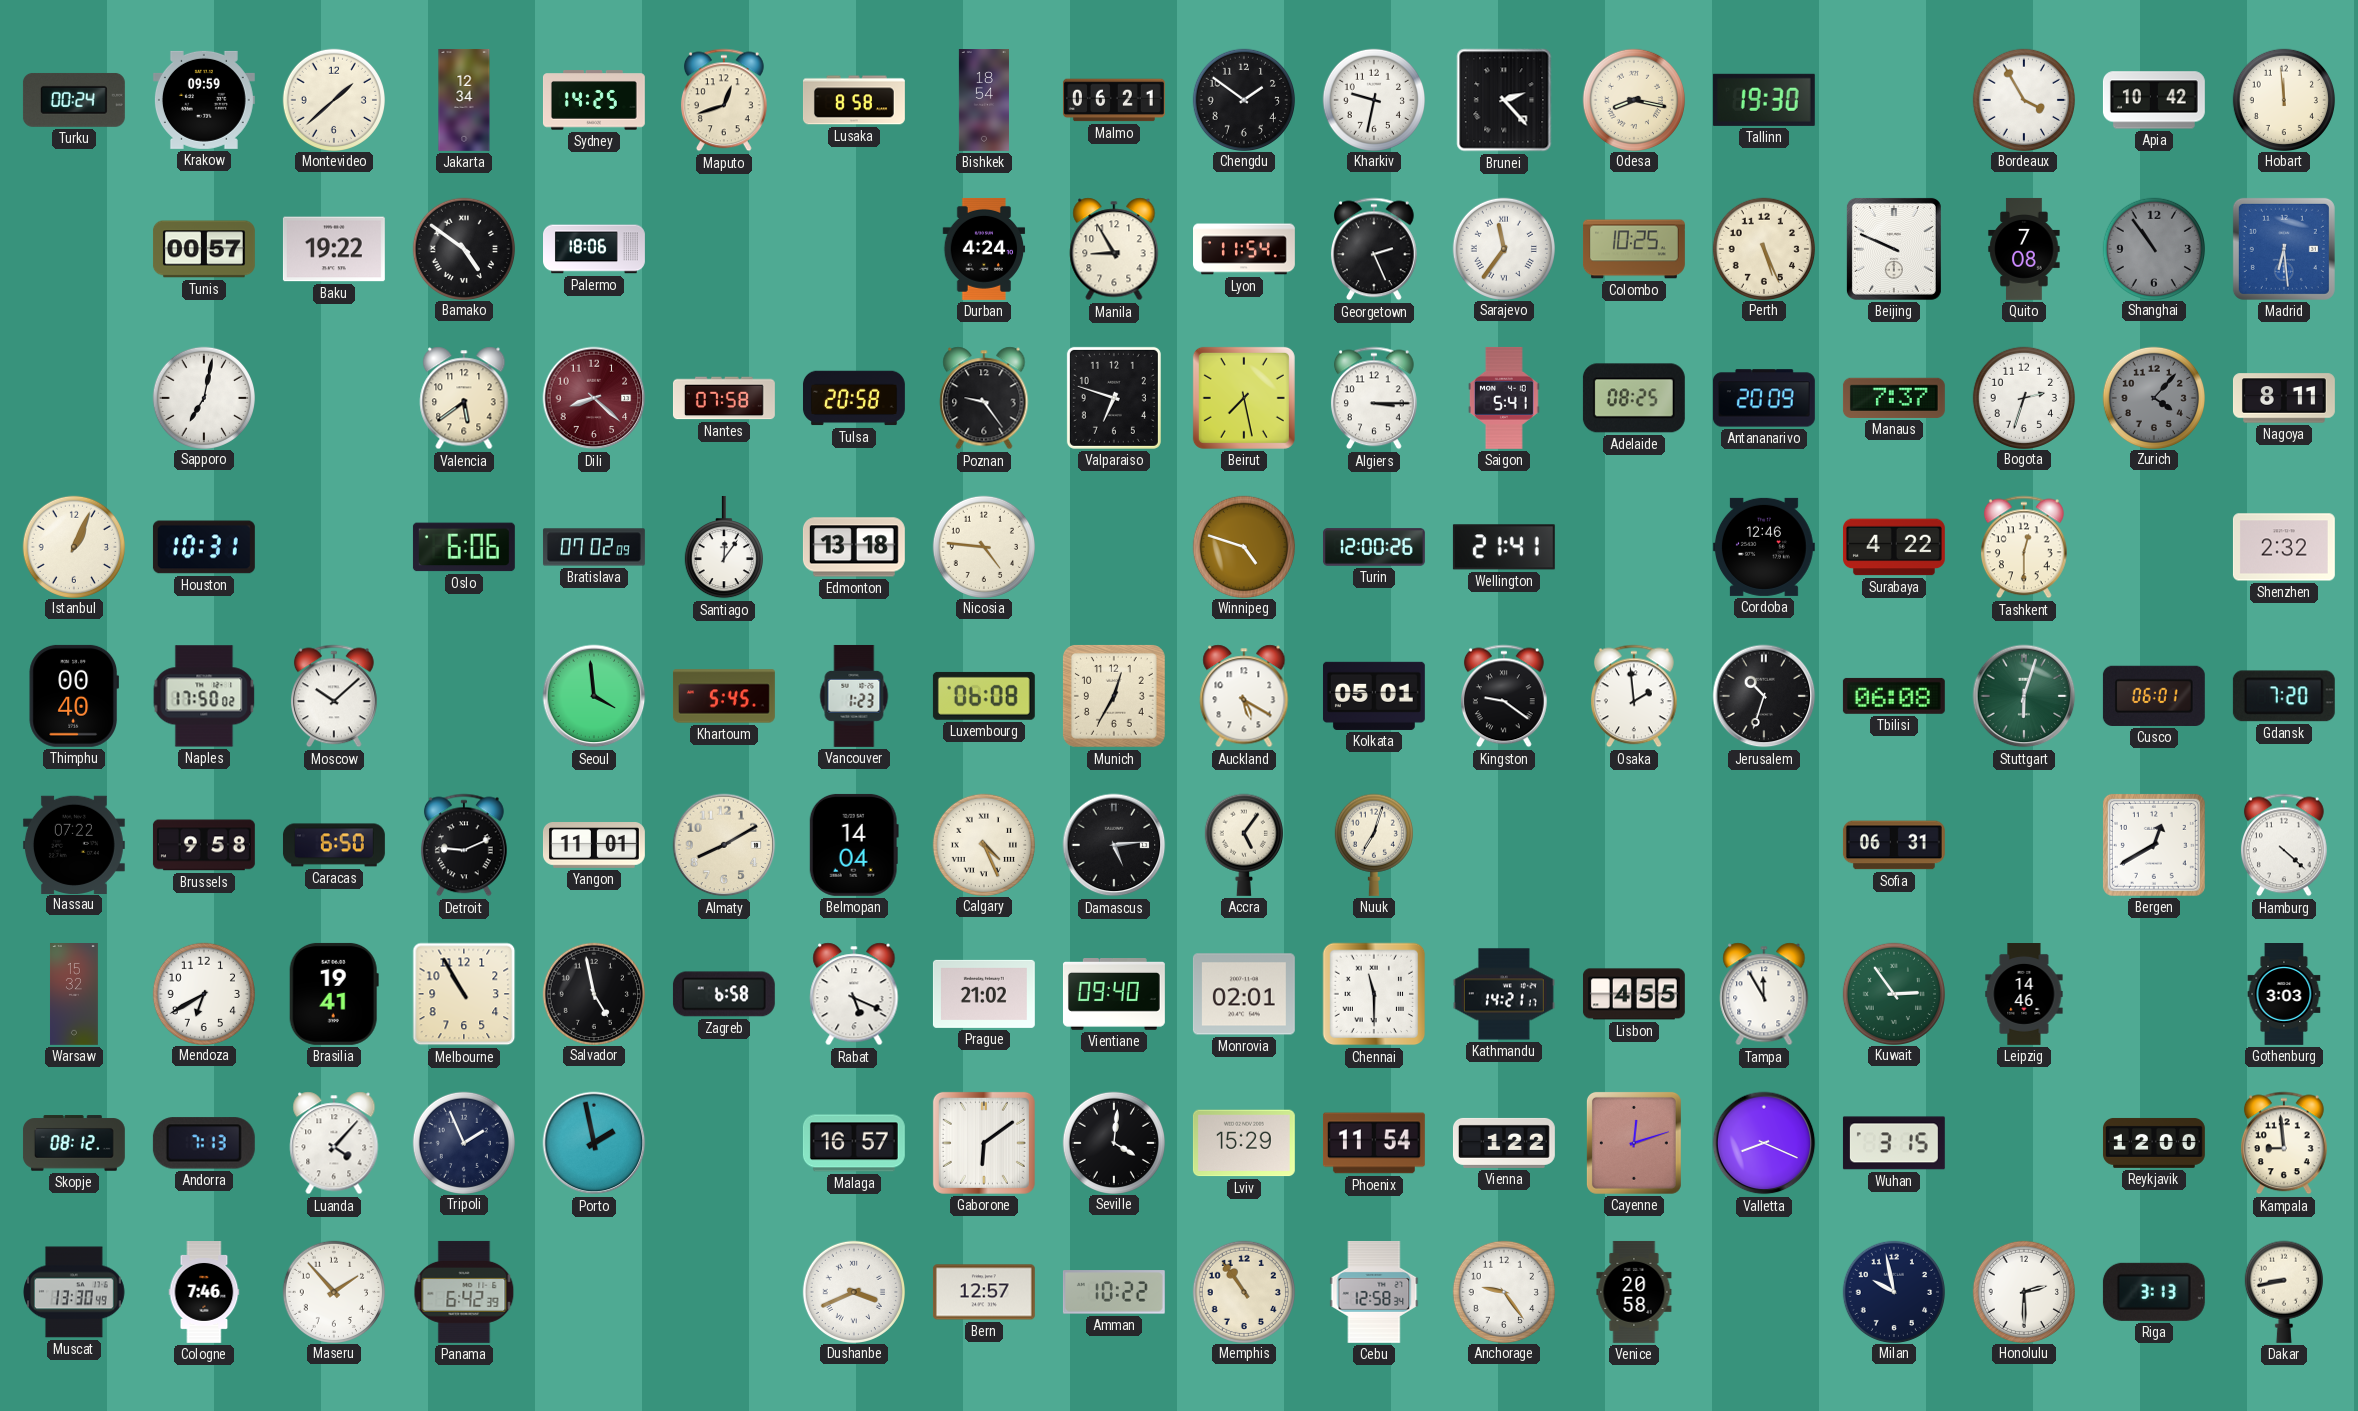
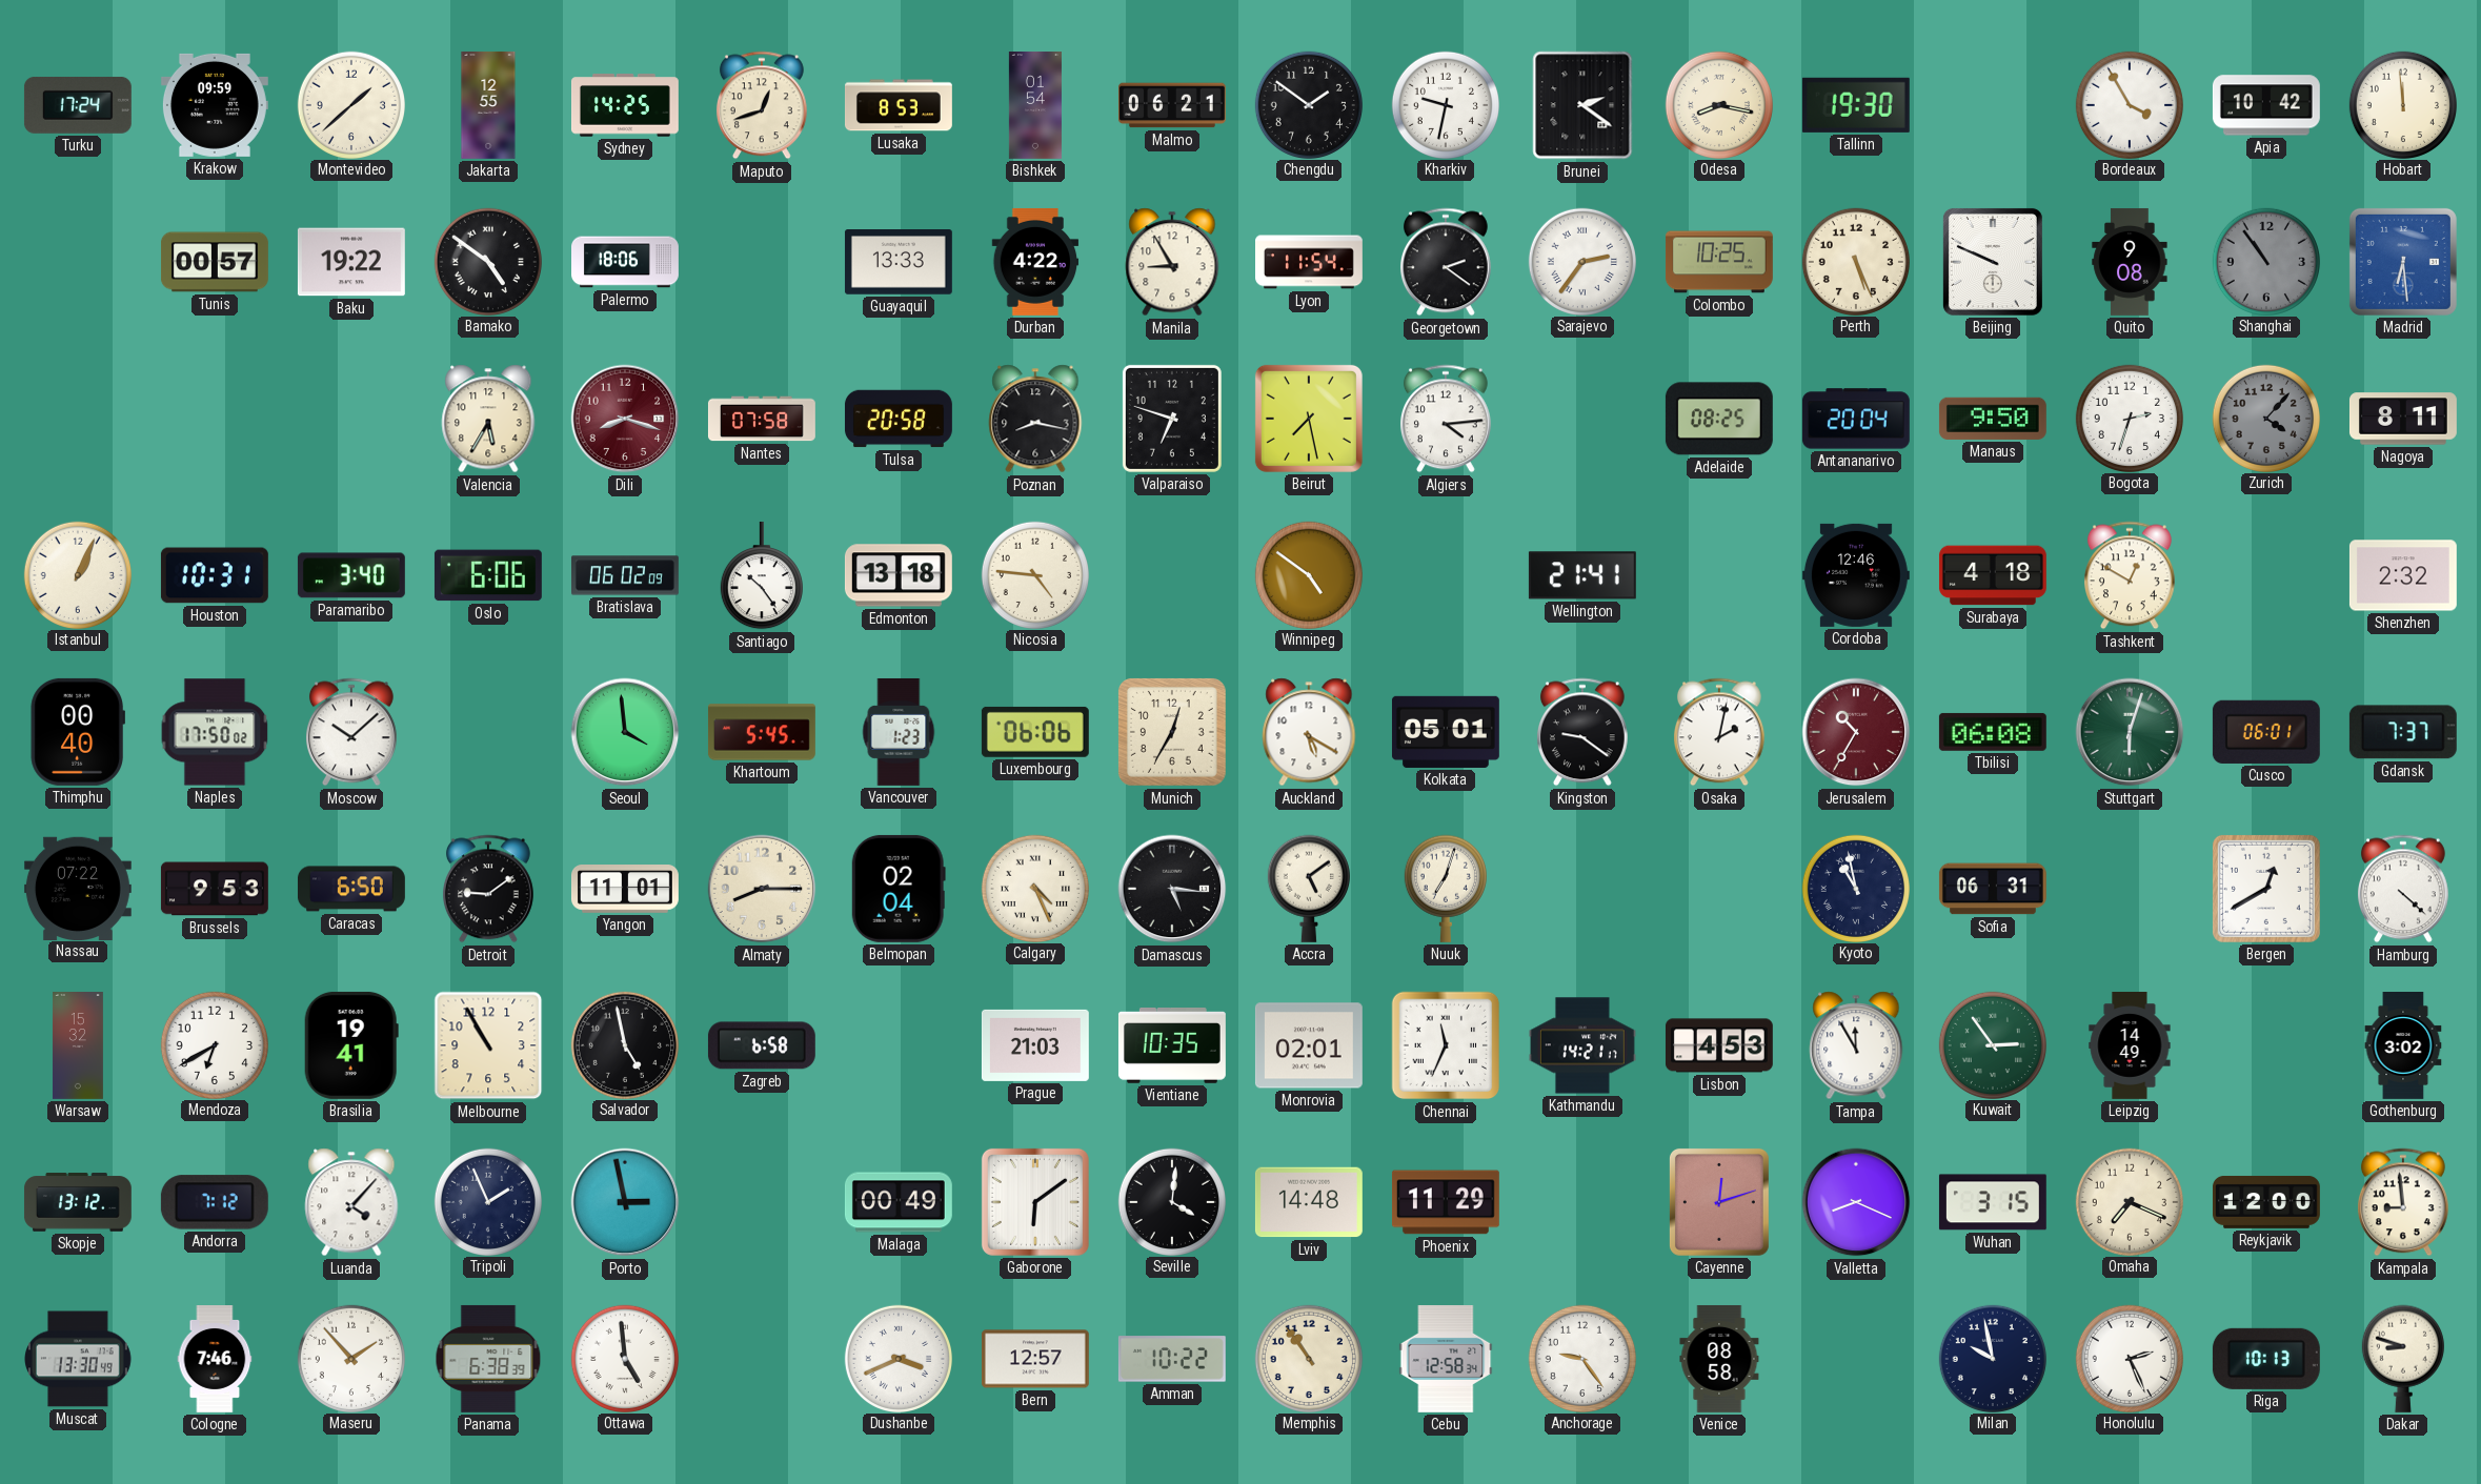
Turku: 00:24 -> 17:24 (78, 105)
Jakarta: 12:34 -> 12:55 (488, 105)
Lusaka: 8:58 -> 8:53 (899, 105)
Bishkek: 18:54 -> 01:54 (1035, 106)
Brunei: 2:23 -> 2:21 (1582, 105)
Guayaquil: none -> 13:33 (899, 263)
Durban: 4:24 -> 4:22 (1035, 262)
Georgetown: 2:26 -> 2:21 (1446, 262)
Sarajevo: 11:36 -> 2:36 (1581, 261)
Quito: 7:08 -> 9:08 (2130, 262)
Sapporo: 7:02 -> none (203, 397)
Valencia: 5:39 -> 5:35 (488, 419)
Dili: 8:22 -> 8:18 (625, 419)
Poznan: 9:24 -> 8:17 (1035, 419)
Algiers: 3:15 -> 4:14 (1446, 419)
Saigon: 5:41 -> none (1505, 398)
Antananarivo: 20:09 -> 20:04 (1856, 419)
Manaus: 7:37 -> 9:50 (1993, 419)
Paramaribo: none -> 3:40 (351, 575)
Bratislava: 07:02 -> 06:02 (625, 575)
Santiago: 12:06 -> 10:24 (762, 575)
Winnipeg: 4:48 -> 4:51 (1308, 574)
Turin: 12:00 -> none (1374, 547)
Surabaya: 4:22 -> 4:18 (1993, 575)
Tashkent: 12:30 -> 12:50 (2130, 575)
Luxembourg: 06:08 -> 06:06 (1035, 732)
Osaka: 1:59 -> 2:02 (1719, 732)
Jerusalem: 10:33 -> 10:35 (1856, 732)
Jerusalem dial: black -> burgundy (1856, 732)
Gdansk: 7:20 -> 7:37 (2403, 732)
Brussels: 9:58 -> 9:53 (215, 889)
Detroit: 9:11 -> 9:09 (488, 889)
Almaty: 8:10 -> 8:15 (762, 889)
Belmopan: 14:04 -> 02:04 (899, 889)
Damascus: 5:14 -> 5:16 (1172, 889)
Accra: 5:06 -> 5:09 (1309, 889)
Kyoto: none -> 10:58 (1855, 888)
Rabat: 5:19 -> none (854, 994)
Prague: 21:02 -> 21:03 (1035, 1045)
Vientiane: 09:40 -> 10:35 (1172, 1046)
Chennai: 11:30 -> 11:34 (1446, 1045)
Lisbon: 4:55 -> 4:53 (1719, 1045)
Leipzig: 14:46 -> 14:49 (2130, 1046)
Gothenburg: 3:03 -> 3:02 (2403, 1046)
Skopje: 08:12 -> 13:12 (78, 1202)
Andorra: 7:13 -> 7:12 (215, 1202)
Porto: 1:58 -> 2:58 (625, 1202)
Malaga: 16:57 -> 00:49 (899, 1202)
Lviv: 15:29 -> 14:48 (1309, 1202)
Phoenix: 11:54 -> 11:29 (1446, 1202)
Vienna: 1:22 -> none (1504, 1143)
Omaha: none -> 7:19 (2129, 1201)
Panama: 6:42 -> 6:38 (488, 1359)
Ottawa: none -> 4:59 (624, 1358)
Venice: 20:58 -> 08:58 (1719, 1359)
Honolulu: 2:30 -> 2:26 (2129, 1358)
Riga: 3:13 -> 10:13 (2266, 1359)
Dakar: 8:43 -> 8:48 (2403, 1359)
